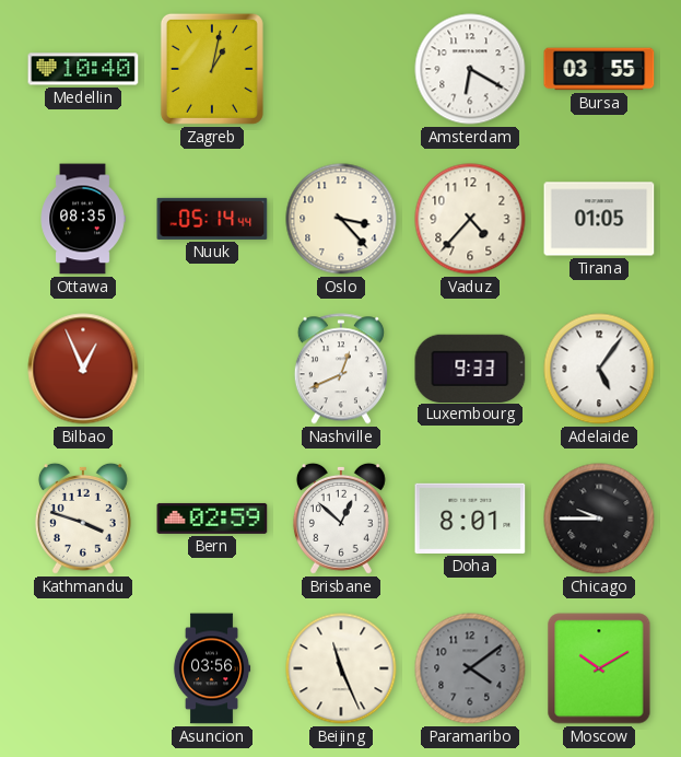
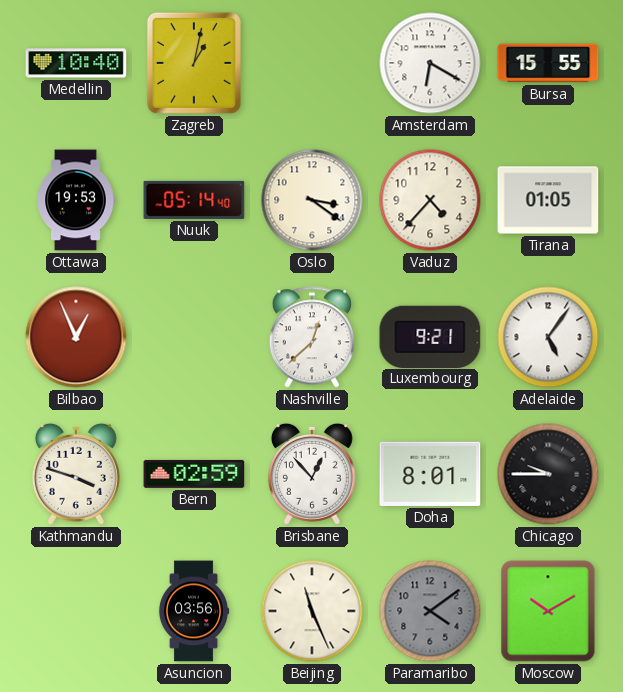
Bursa: 03:55 -> 15:55 (548, 63)
Ottawa: 08:35 -> 19:53 (76, 200)
Nuuk: 05:14:44 -> 05:14:40 (194, 200)
Oslo: 3:23 -> 3:21 (312, 200)
Nashville: 12:41 -> 12:38 (312, 337)
Luxembourg: 9:33 -> 9:21 (430, 336)
Brisbane: 12:52 -> 12:53 (312, 474)
